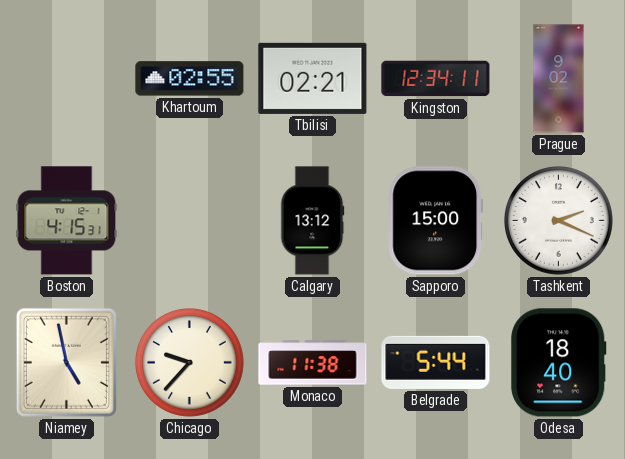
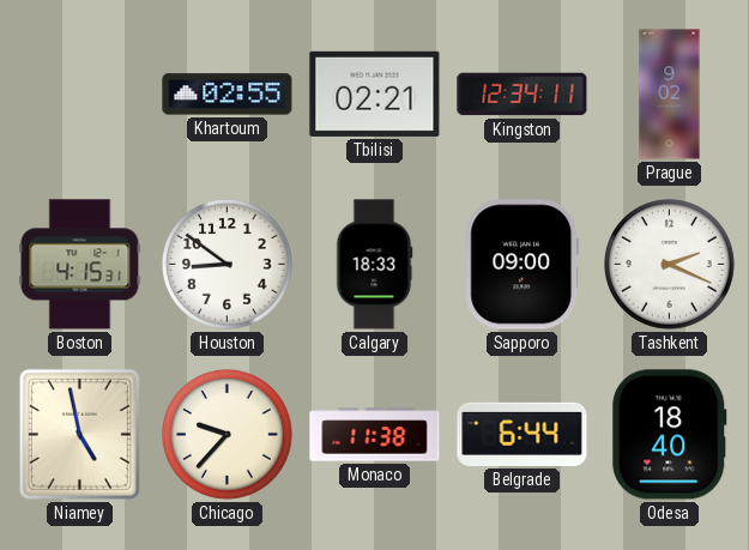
Houston: none -> 8:51 (226, 264)
Calgary: 13:12 -> 18:33 (374, 265)
Sapporo: 15:00 -> 09:00 (523, 265)
Belgrade: 5:44 -> 6:44 (523, 434)
